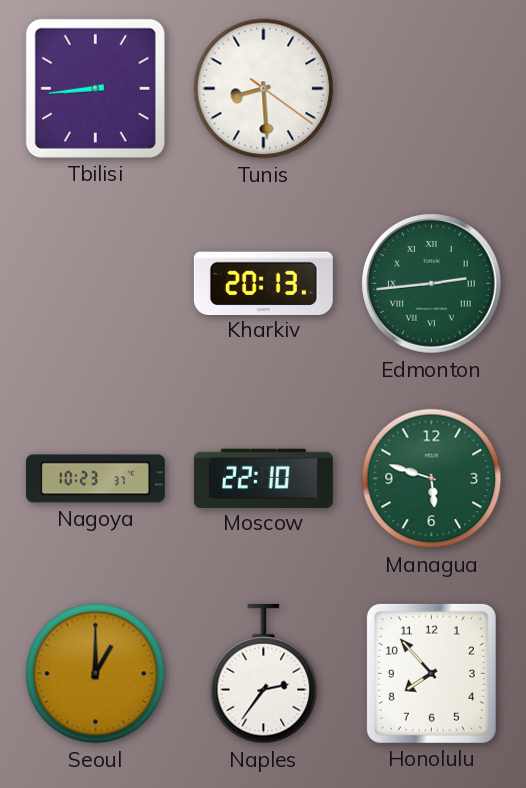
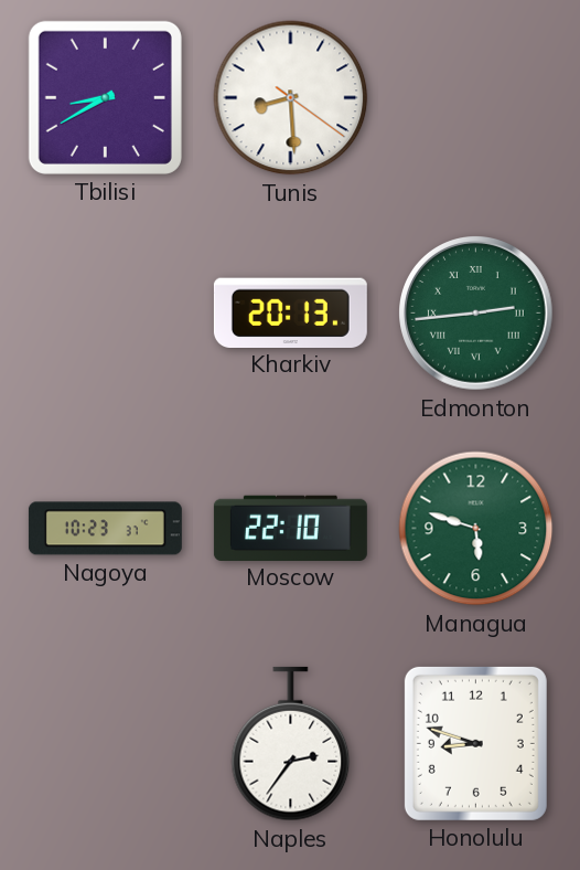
Tbilisi: 8:44 -> 8:40 (105, 97)
Seoul: 1:00 -> none (96, 674)
Honolulu: 7:53 -> 8:48 (475, 743)
